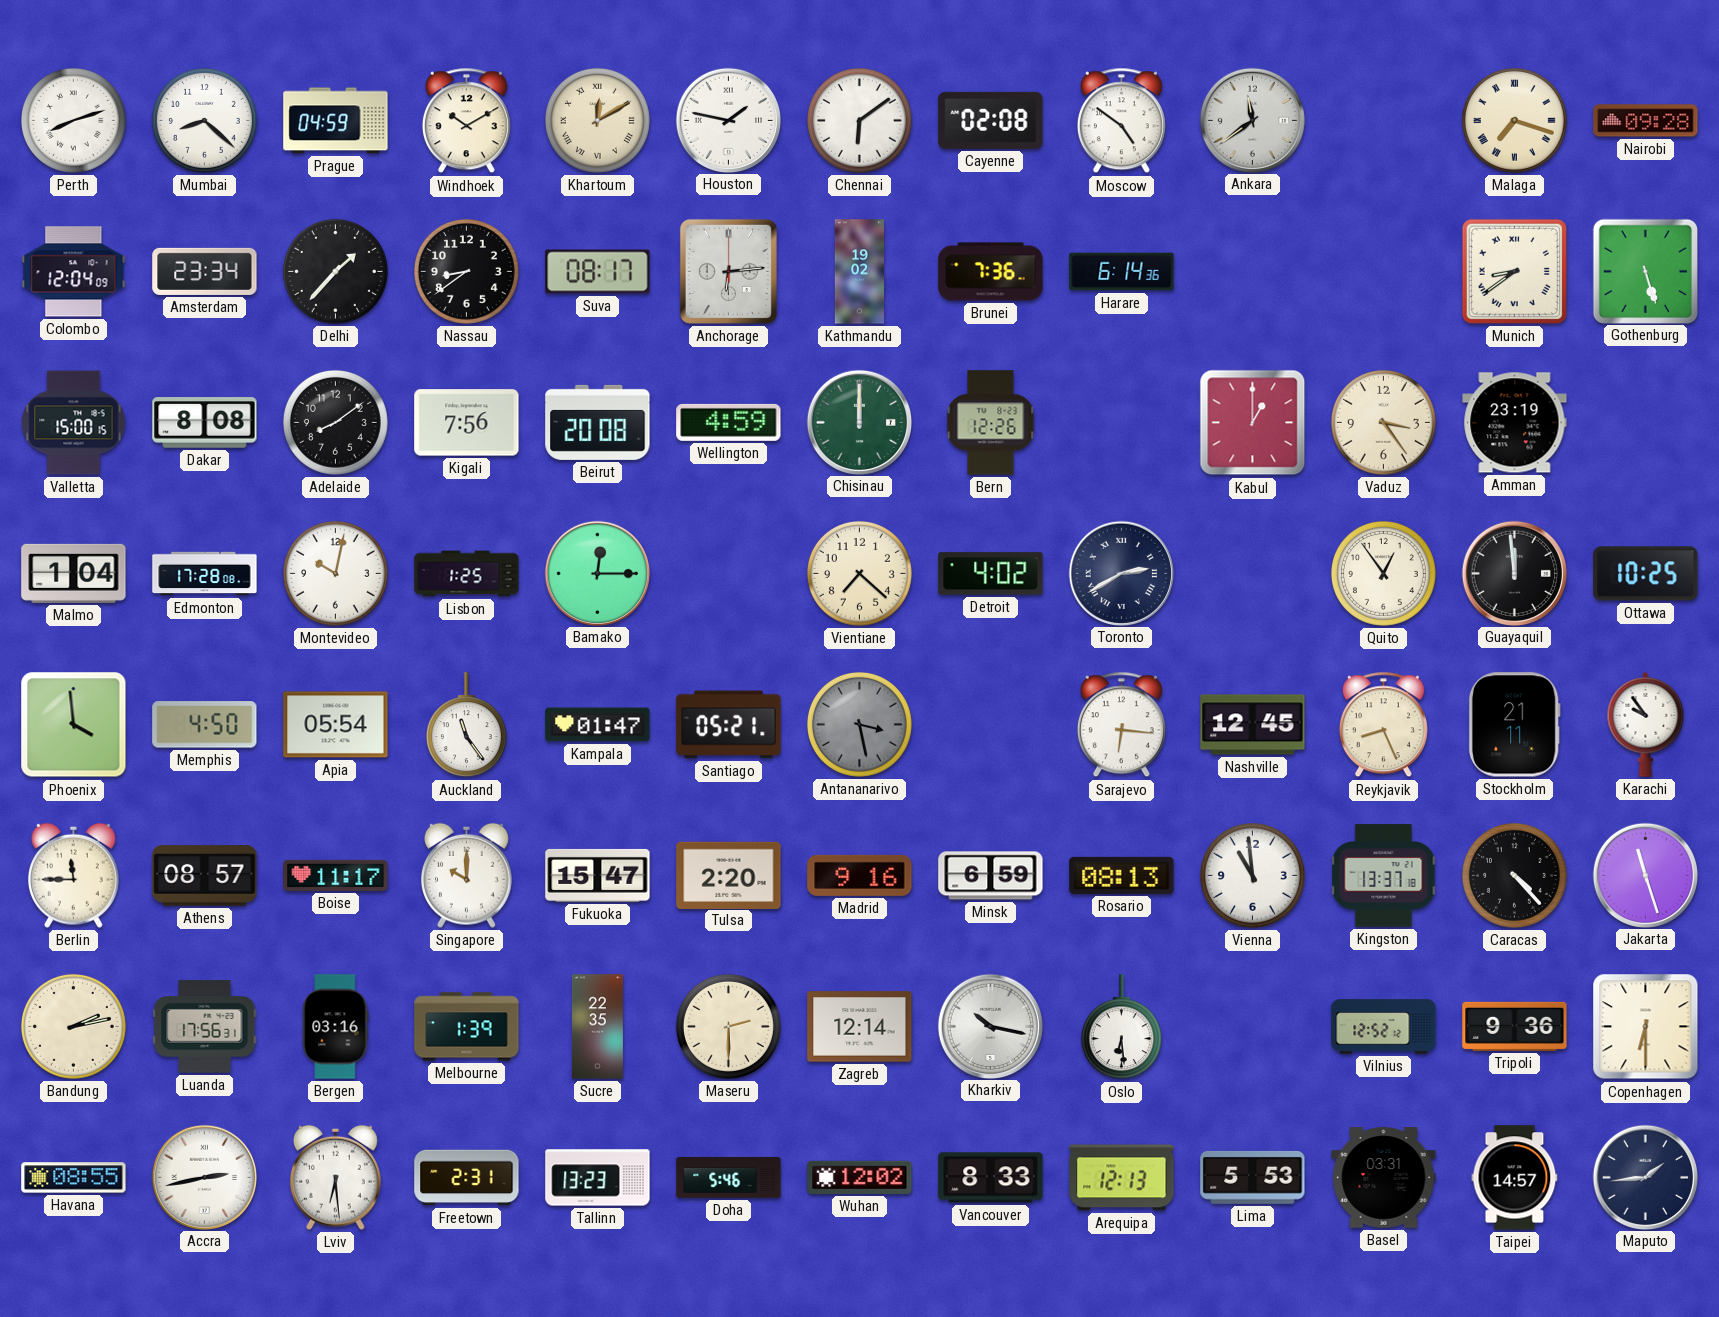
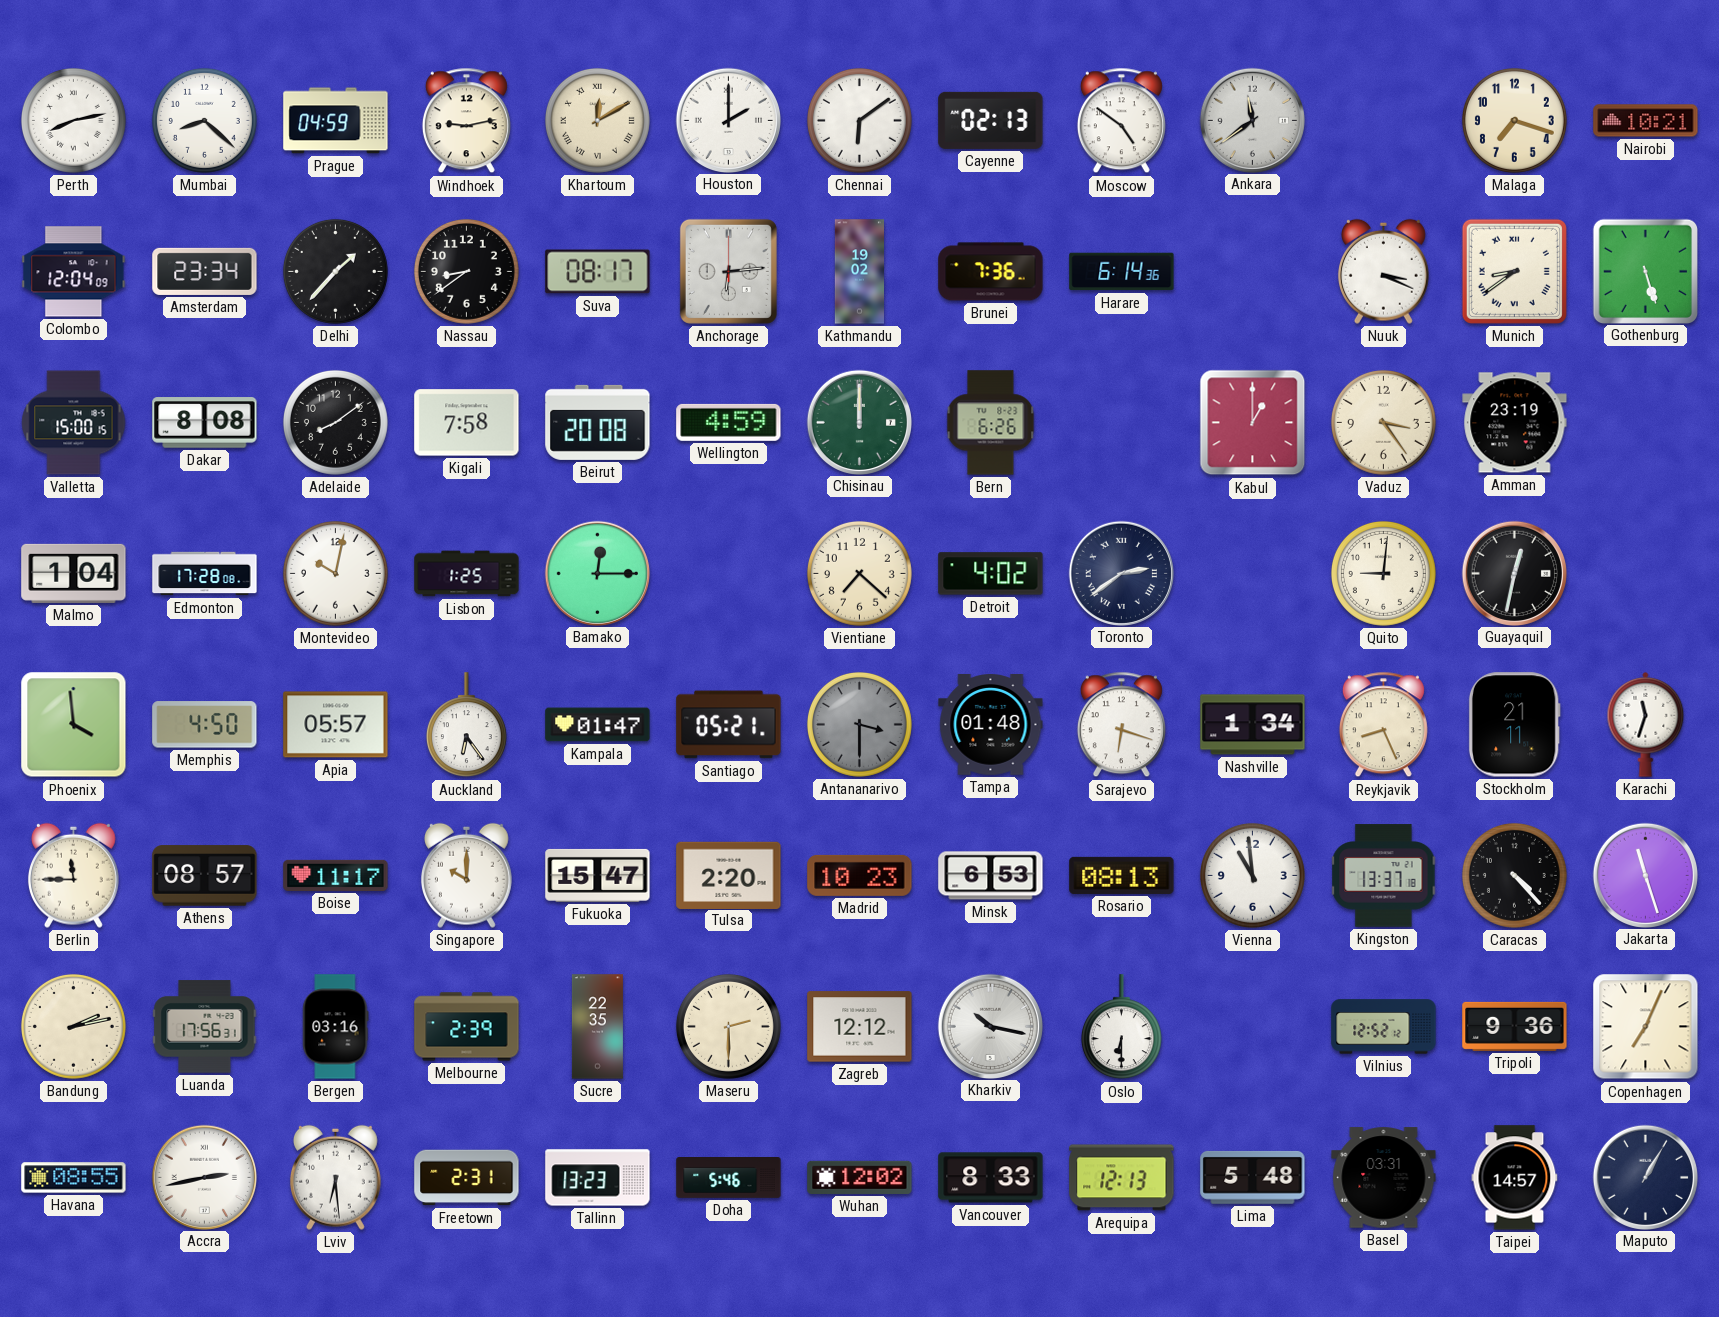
Perth: 8:12 -> 8:13 (73, 120)
Windhoek: 10:10 -> 9:13 (466, 121)
Houston: 1:47 -> 2:00 (728, 120)
Cayenne: 02:08 -> 02:13 (991, 120)
Malaga numerals: Roman -> Arabic (1514, 120)
Nairobi: 09:28 -> 10:21 (1646, 121)
Nuuk: none -> 3:19 (1383, 271)
Kigali: 7:56 -> 7:58 (467, 423)
Bern: 12:26 -> 6:26 (991, 423)
Toronto: 2:40 -> 2:39 (1121, 573)
Quito: 12:54 -> 9:01 (1383, 573)
Guayaquil: 11:59 -> 12:32 (1514, 573)
Ottawa: 10:25 -> none (1646, 574)
Apia: 05:54 -> 05:57 (336, 725)
Auckland: 11:24 -> 6:24 (466, 725)
Antananarivo: 3:28 -> 3:30 (859, 724)
Tampa: none -> 01:48 (991, 725)
Sarajevo: 6:16 -> 6:18 (1121, 725)
Nashville: 12:45 -> 1:34 (1253, 725)
Karachi: 9:54 -> 11:33 (1646, 724)
Madrid: 9:16 -> 10:23 (860, 875)
Minsk: 6:59 -> 6:53 (991, 876)
Melbourne: 1:39 -> 2:39 (467, 1027)
Zagreb: 12:14 -> 12:12 (860, 1027)
Oslo: 6:29 -> 6:30 (1121, 1027)
Copenhagen: 6:30 -> 7:04 (1646, 1027)
Lima: 5:53 -> 5:48 (1253, 1177)
Maputo: 1:44 -> 1:05 (1645, 1177)
